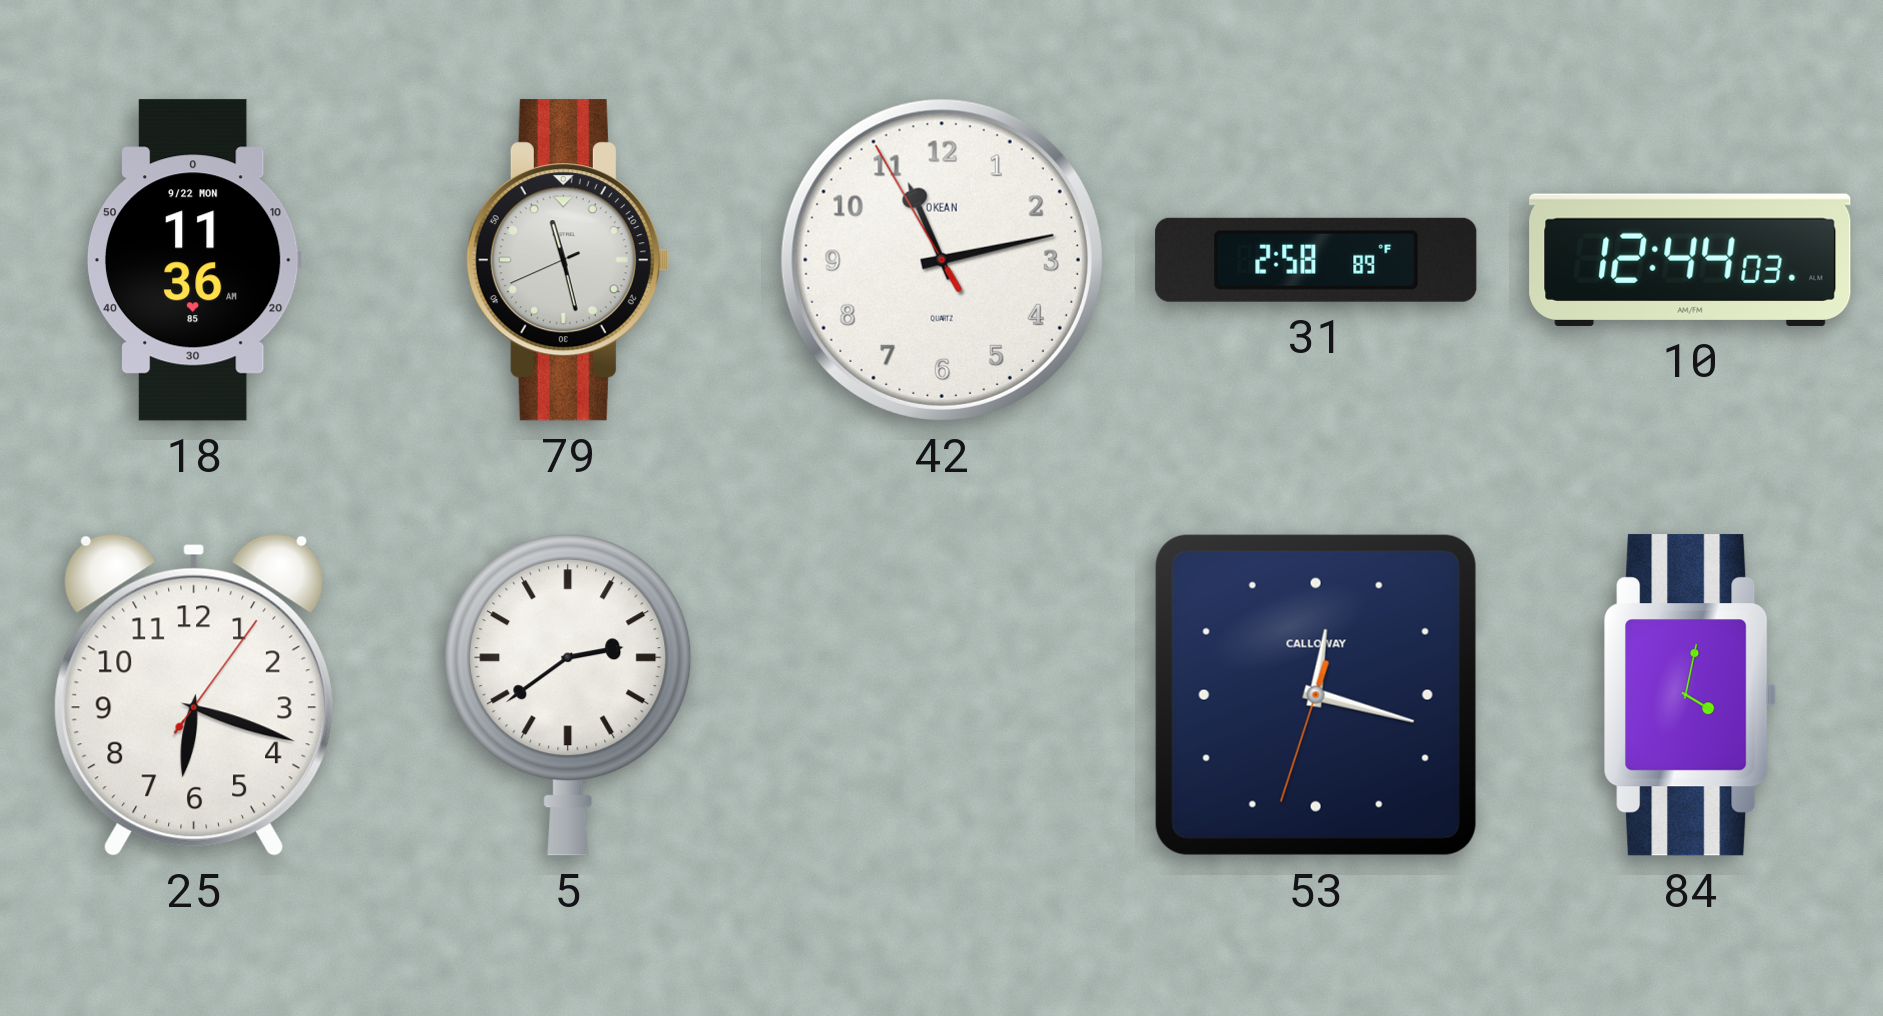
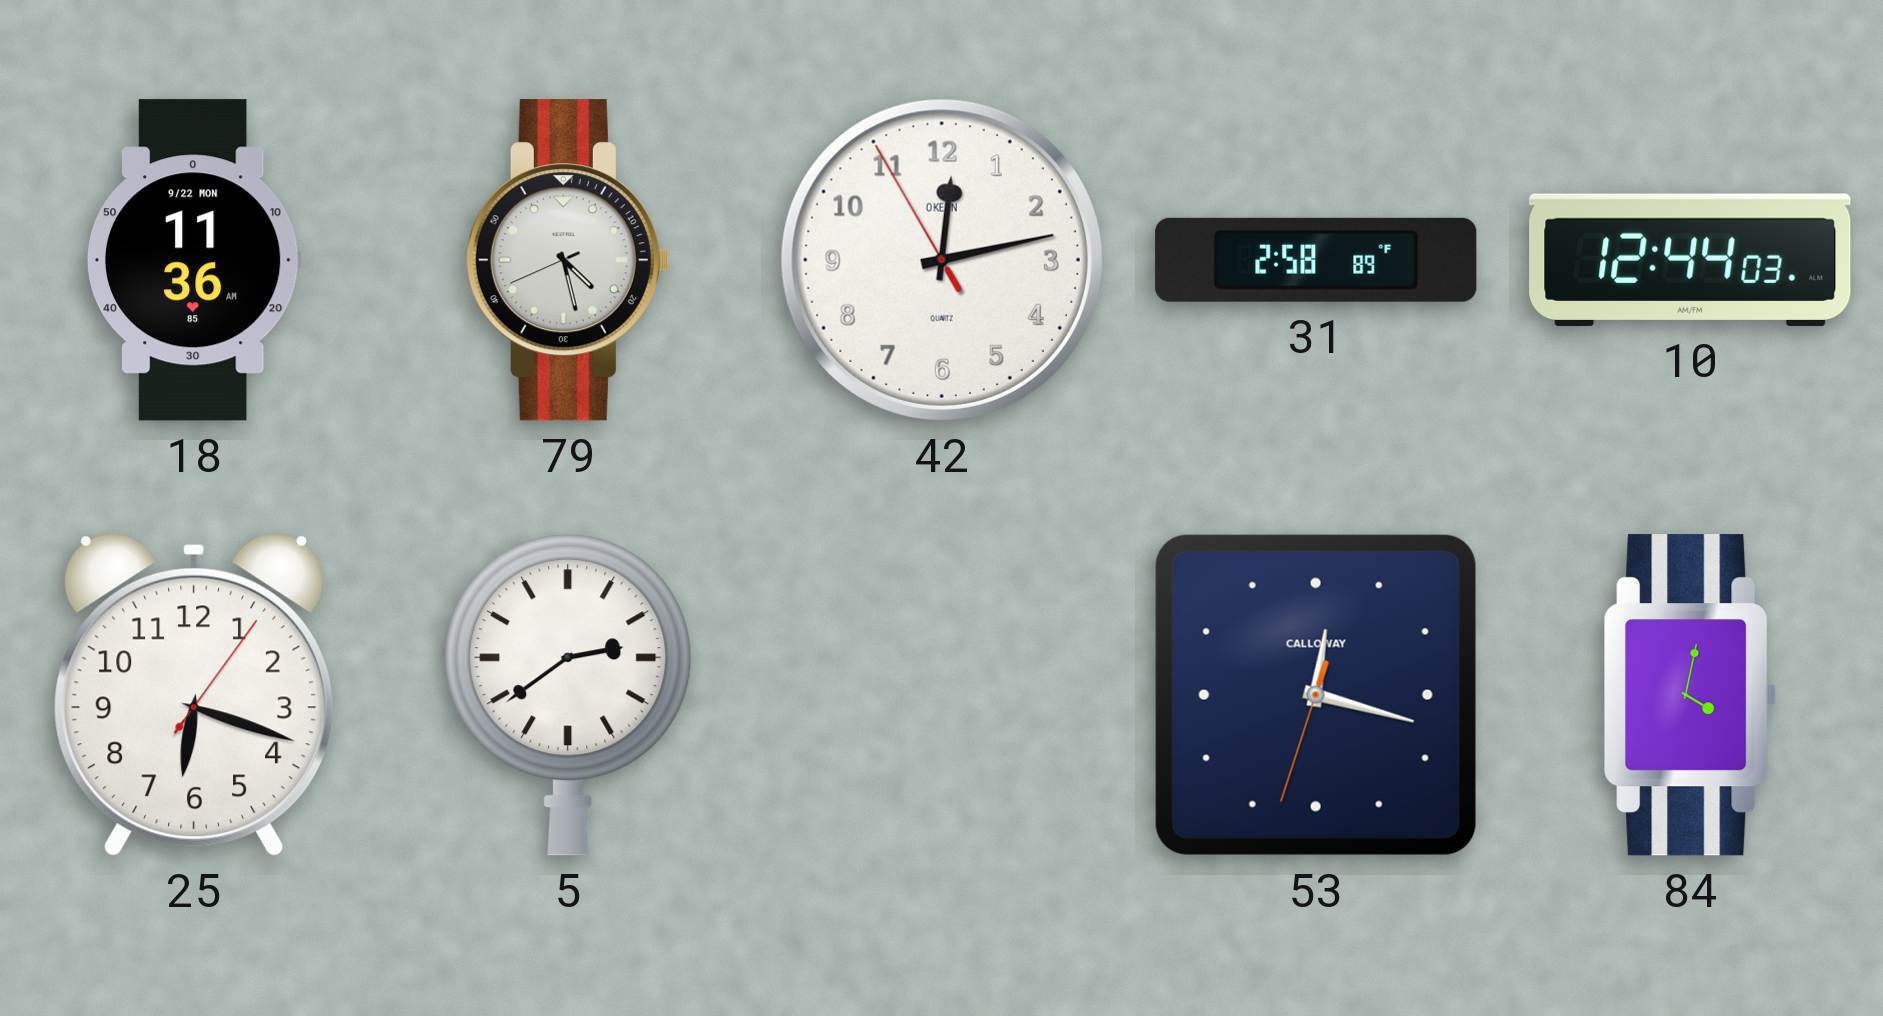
79: 11:27 -> 4:27 (567, 260)
42: 11:12 -> 12:12 (942, 260)
